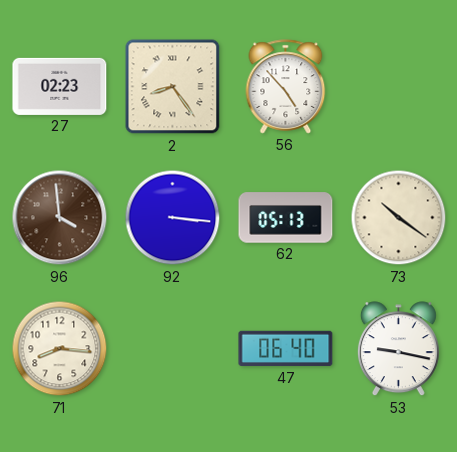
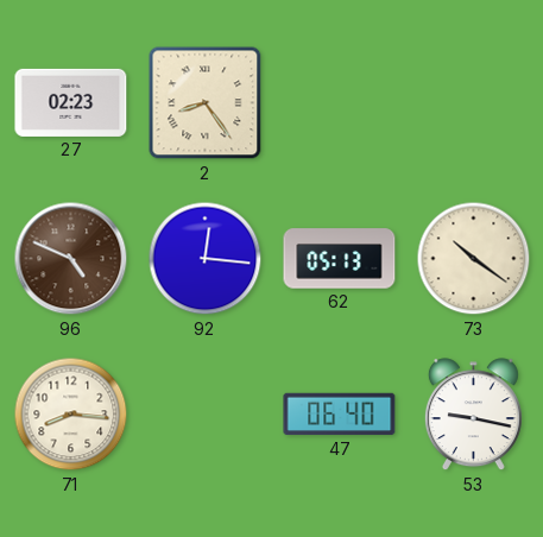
56: 4:53 -> none (286, 87)
96: 3:59 -> 4:49 (71, 259)
92: 3:16 -> 12:16 (206, 259)
